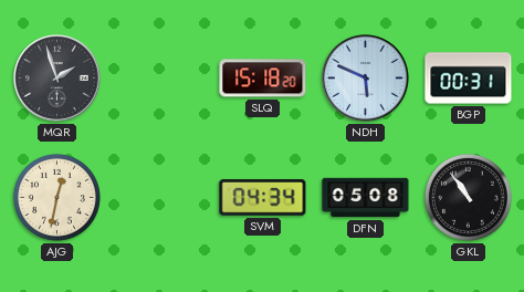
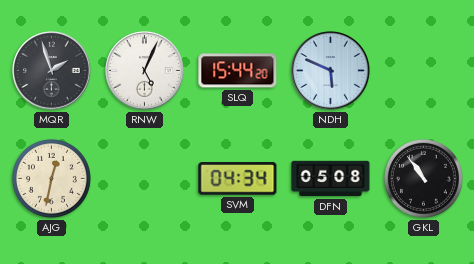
RNW: none -> 5:04 (145, 71)
SLQ: 15:18 -> 15:44 (238, 71)
BGP: 00:31 -> none (469, 79)
